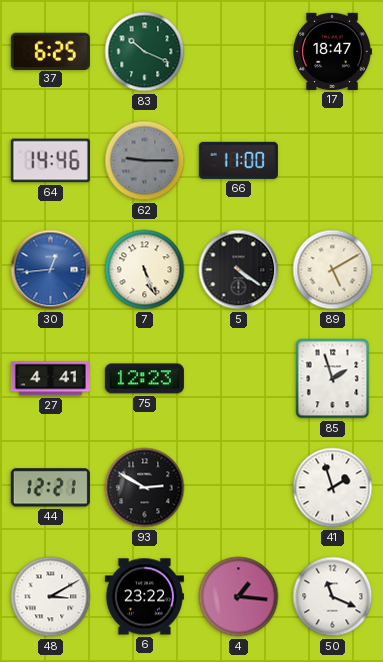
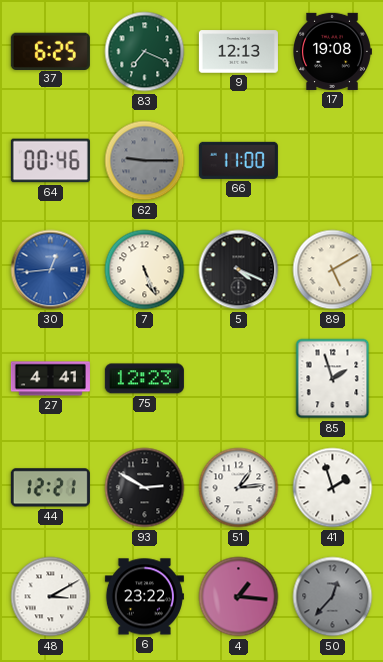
83: 10:19 -> 7:19 (145, 52)
9: none -> 12:13 (238, 52)
17: 18:47 -> 19:08 (333, 51)
64: 14:46 -> 00:46 (50, 161)
5: 4:21 -> 4:19 (239, 270)
51: none -> 1:14 (239, 488)
50: 11:19 -> 12:37 (333, 597)
50 dial: white -> grey (333, 597)
